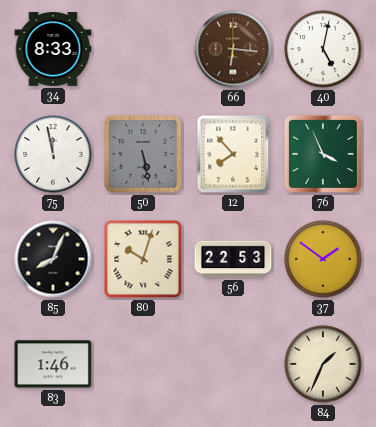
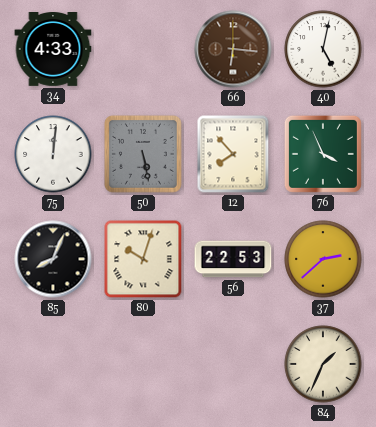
34: 8:33 -> 4:33 (53, 50)
75: 11:58 -> 12:01 (53, 154)
37: 1:51 -> 2:38 (323, 259)
83: 1:46 -> none (53, 364)
